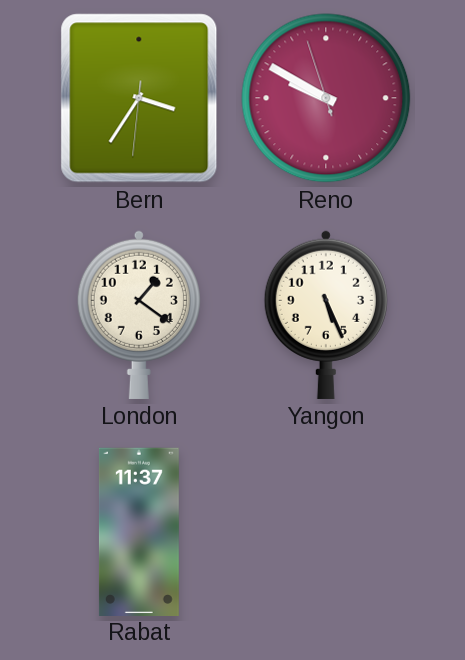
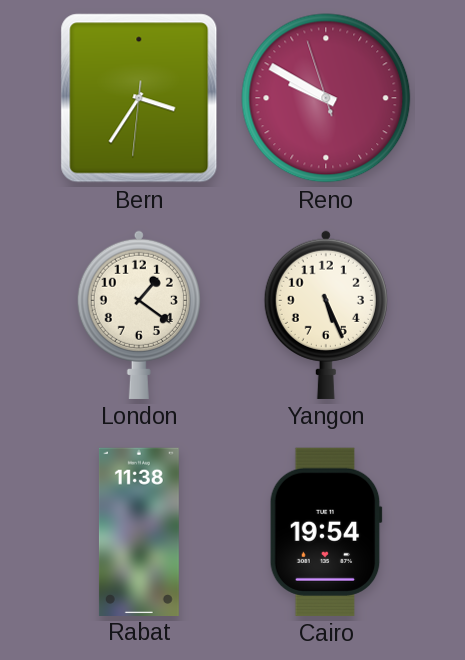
Rabat: 11:37 -> 11:38 (139, 531)
Cairo: none -> 19:54 (326, 532)
